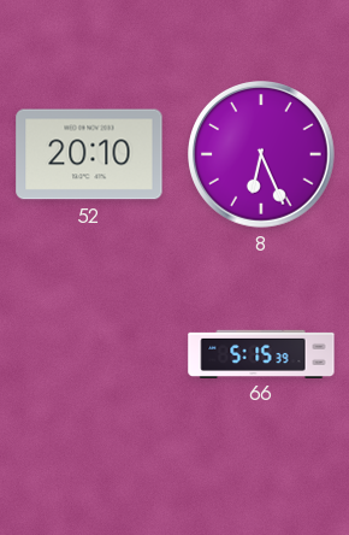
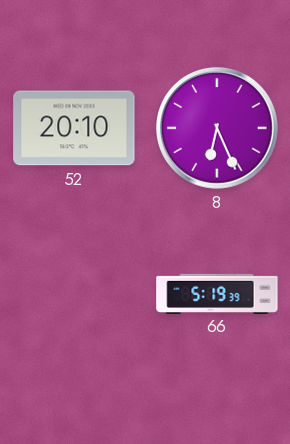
66: 5:15 -> 5:19 (217, 293)
